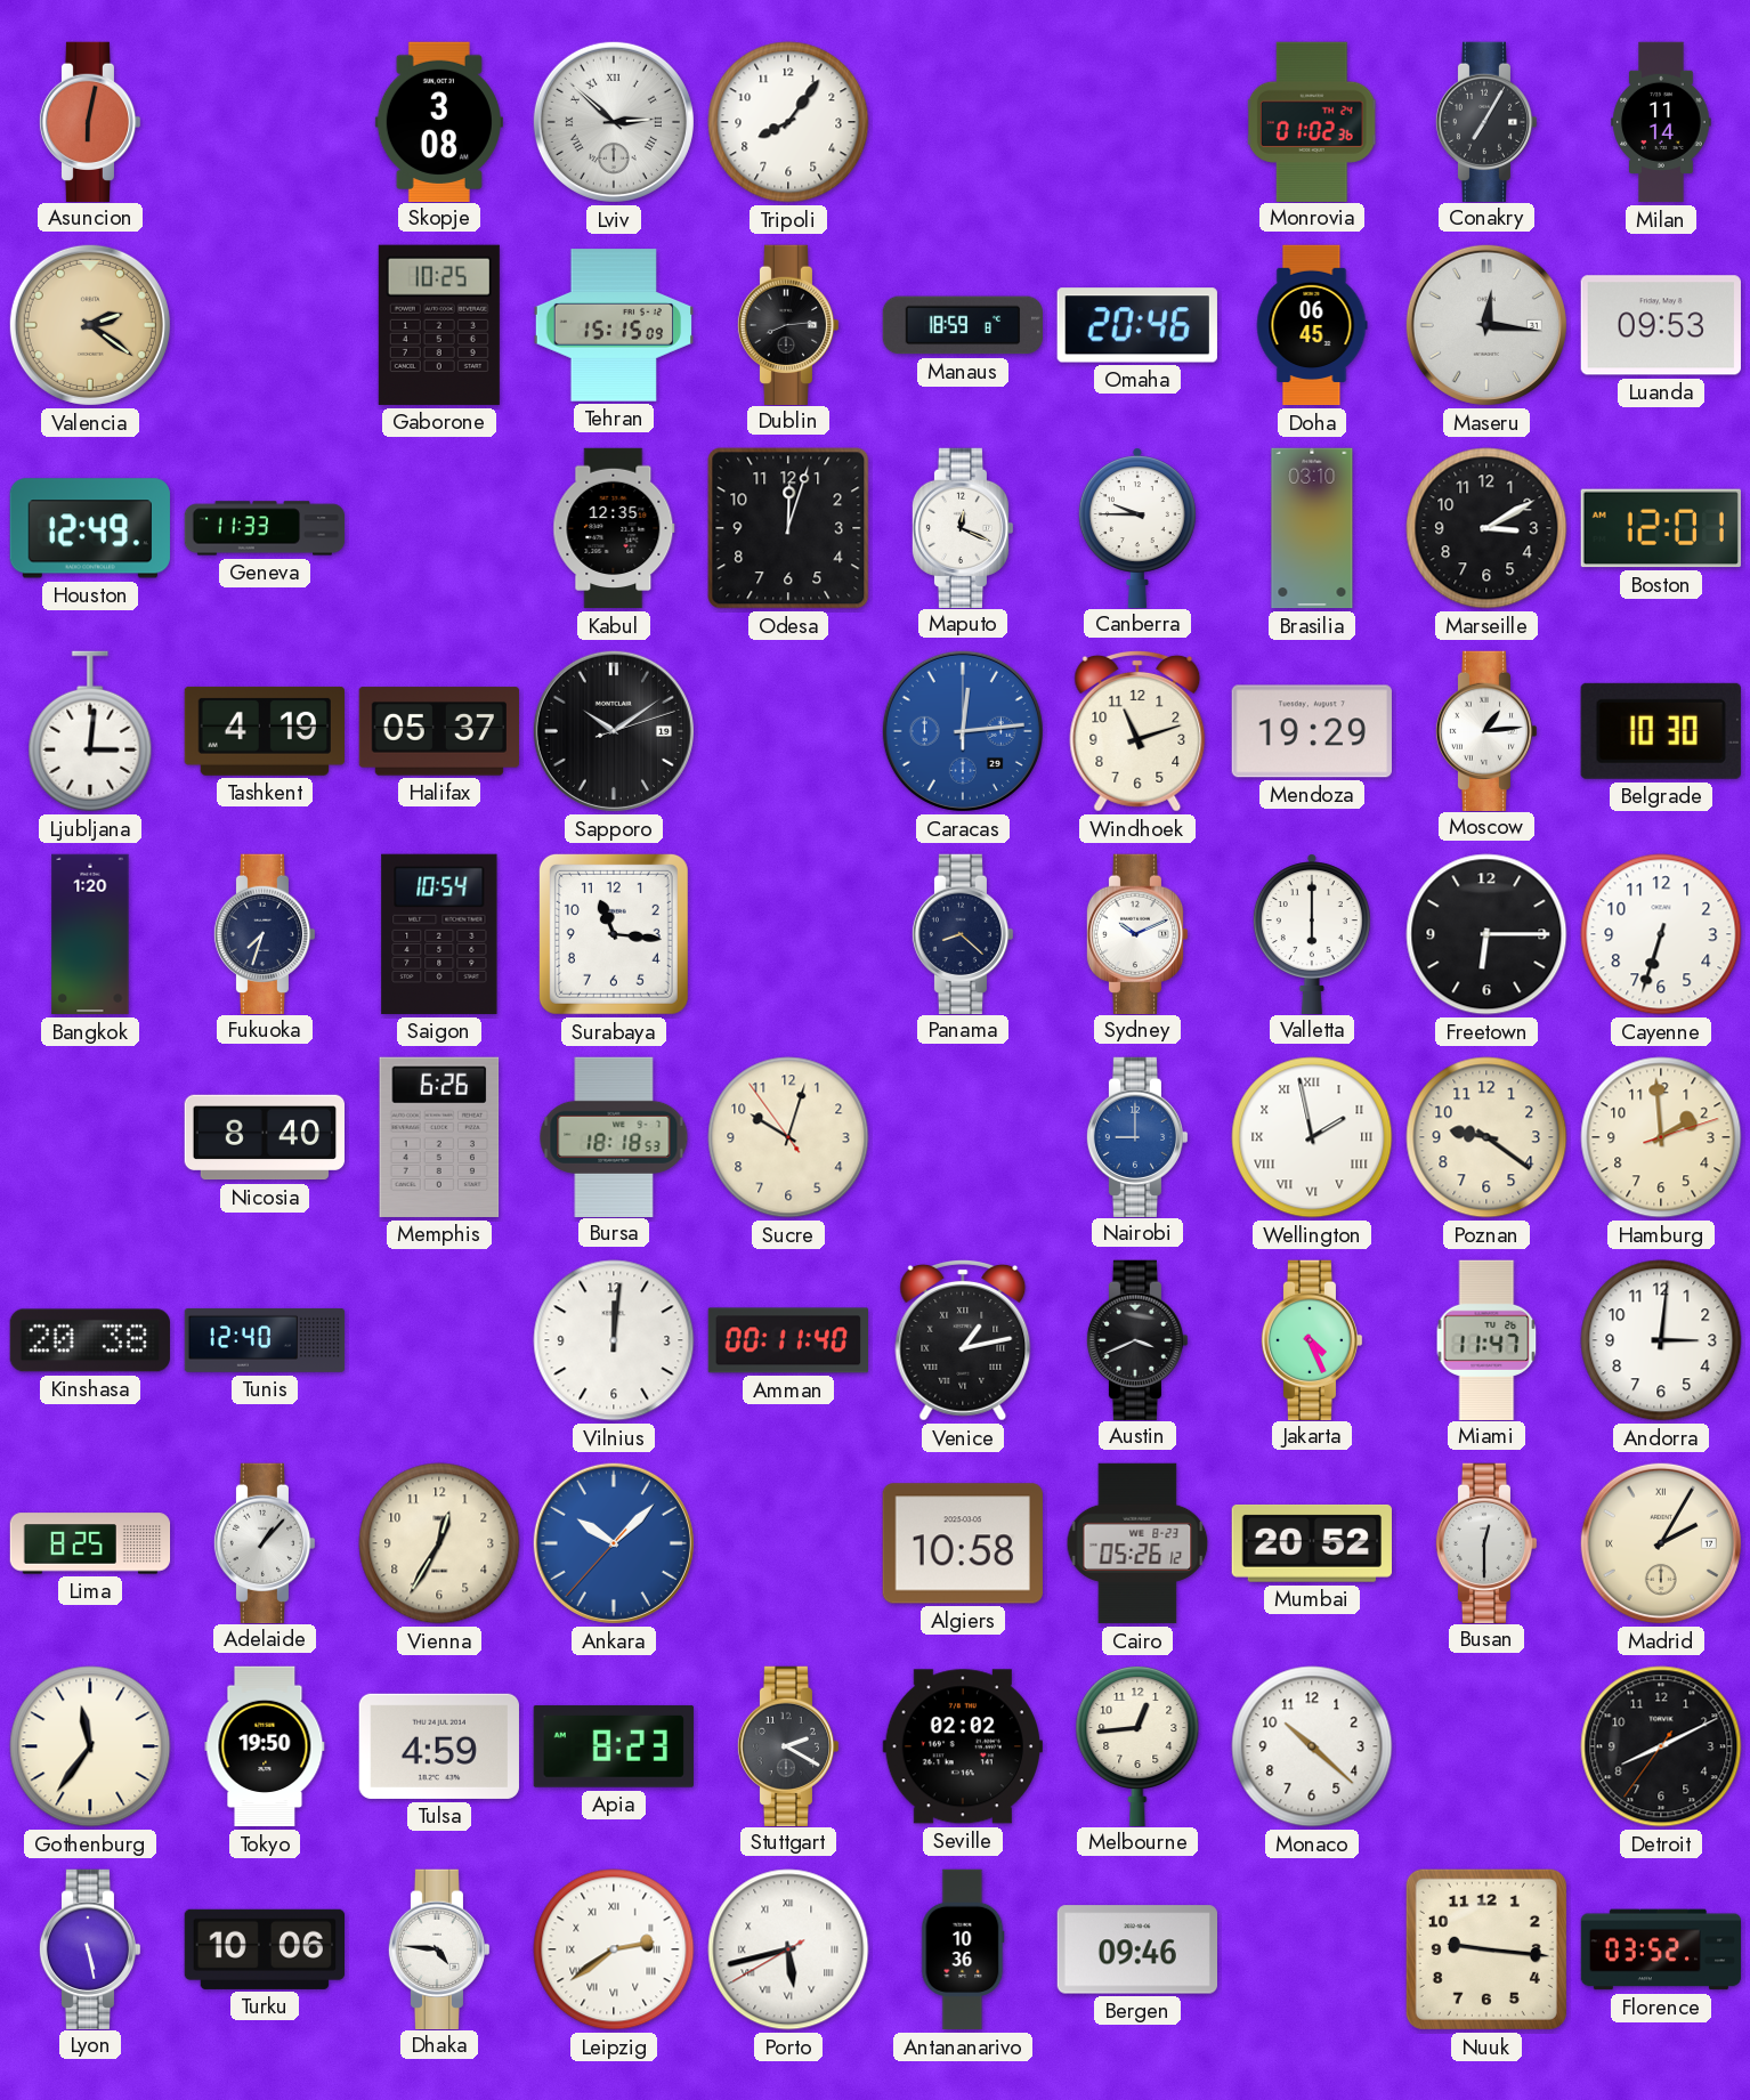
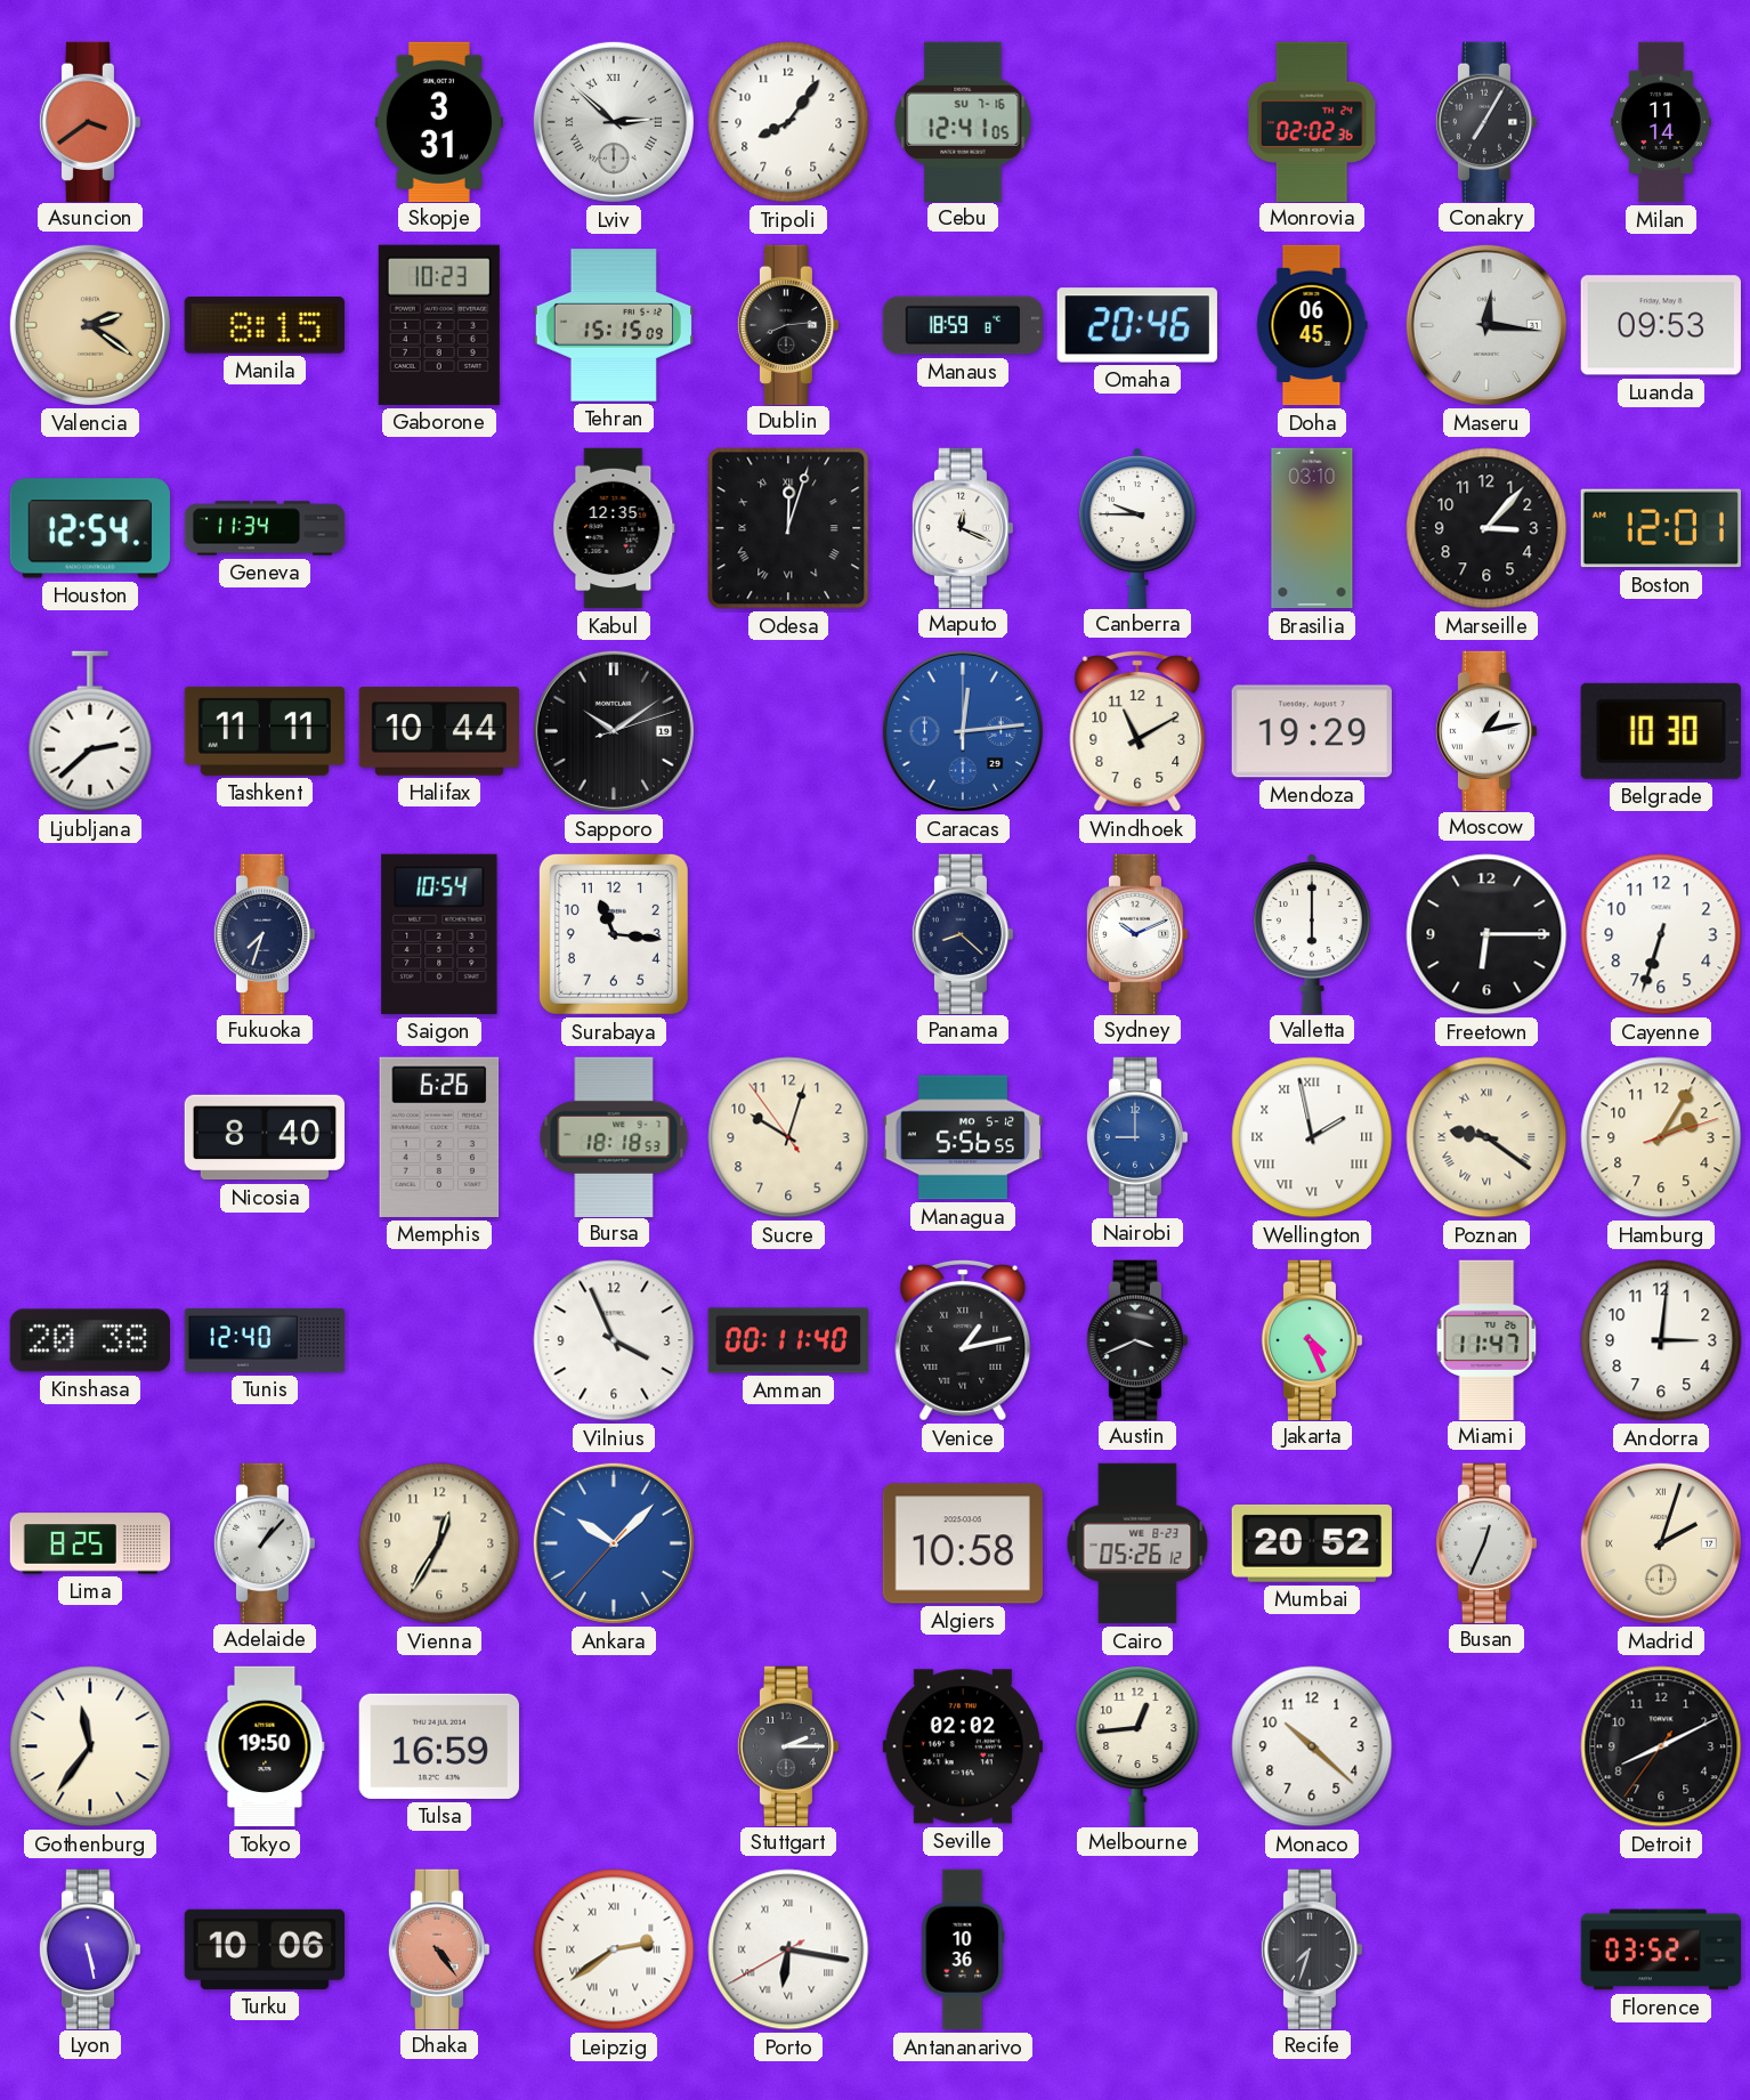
Asuncion: 6:02 -> 3:39 (90, 121)
Skopje: 3:08 -> 3:31 (439, 121)
Cebu: none -> 12:41 (963, 121)
Monrovia: 01:02 -> 02:02 (1312, 121)
Manila: none -> 8:15 (265, 326)
Gaborone: 10:25 -> 10:23 (439, 325)
Houston: 12:49 -> 12:54 (90, 528)
Geneva: 11:33 -> 11:34 (265, 528)
Odesa numerals: Arabic -> Roman (788, 528)
Marseille: 3:10 -> 3:07 (1486, 528)
Ljubljana: 3:01 -> 2:38 (90, 731)
Tashkent: 4:19 -> 11:11 (264, 731)
Halifax: 05:37 -> 10:44 (438, 731)
Windhoek: 11:12 -> 11:10 (1137, 731)
Moscow: 1:14 -> 1:13 (1486, 730)
Bangkok: 1:20 -> none (90, 934)
Managua: none -> 5:56 (962, 1137)
Poznan numerals: Arabic -> Roman (1486, 1137)
Hamburg: 1:59 -> 2:05 (1661, 1137)
Vilnius: 12:01 -> 3:56 (614, 1340)
Busan: 12:30 -> 12:34 (1486, 1542)
Madrid: 2:05 -> 2:03 (1661, 1543)
Tulsa: 4:59 -> 16:59 (439, 1746)
Apia: 8:23 -> none (614, 1746)
Stuttgart: 2:20 -> 2:15 (788, 1745)
Dhaka: 4:46 -> 4:24 (439, 1948)
Dhaka dial: white -> salmon (439, 1948)
Porto: 5:42 -> 6:16 (788, 1949)
Bergen: 09:46 -> none (1136, 1949)
Recife: none -> 7:33 (1312, 1948)
Nuuk: 9:16 -> none (1486, 1949)
